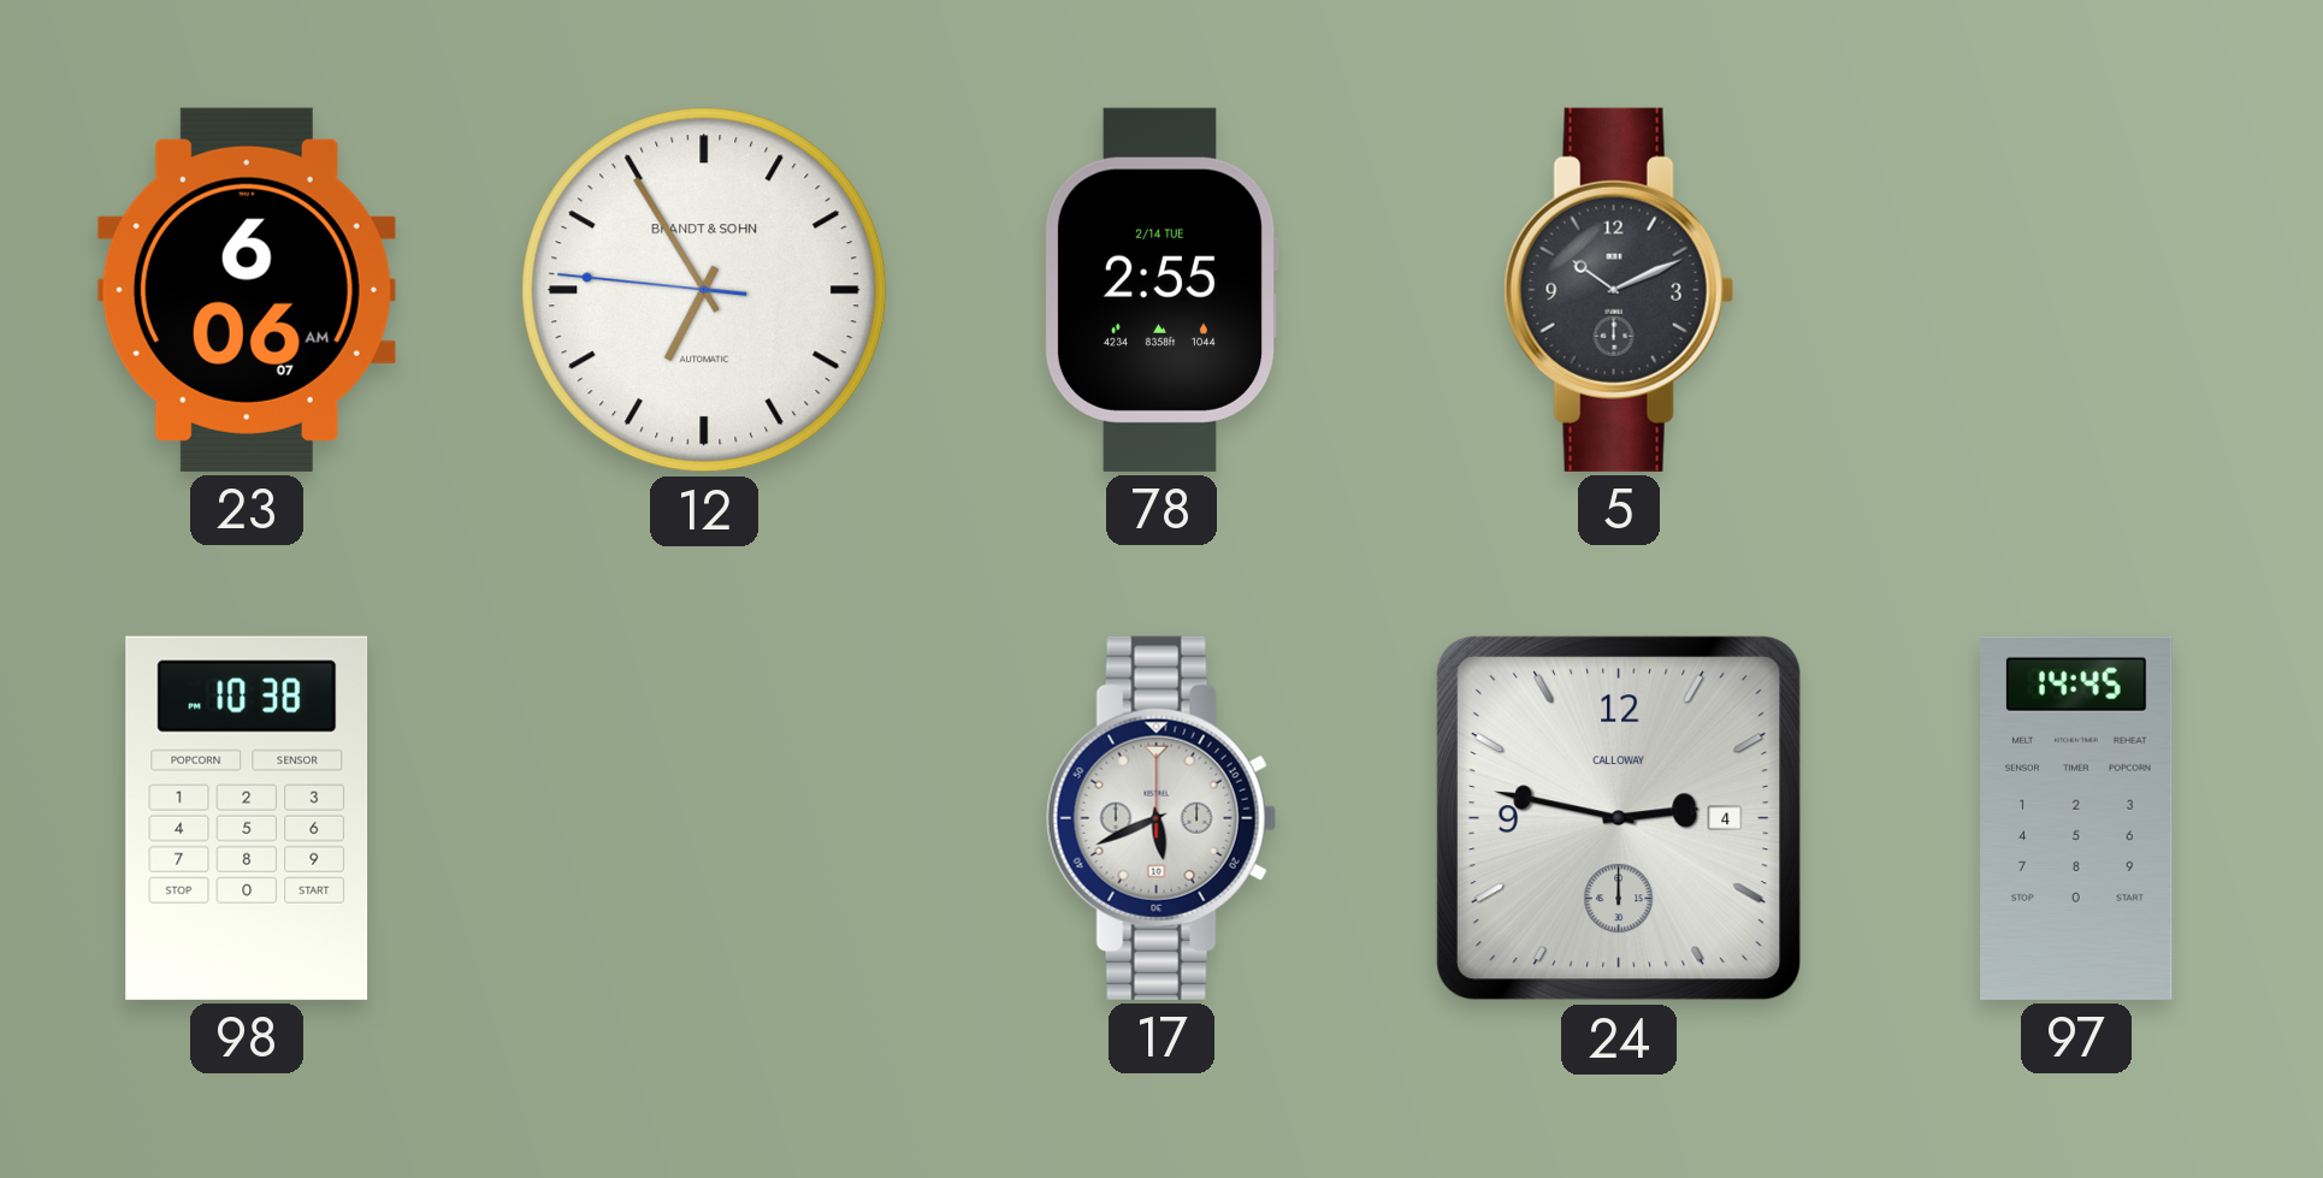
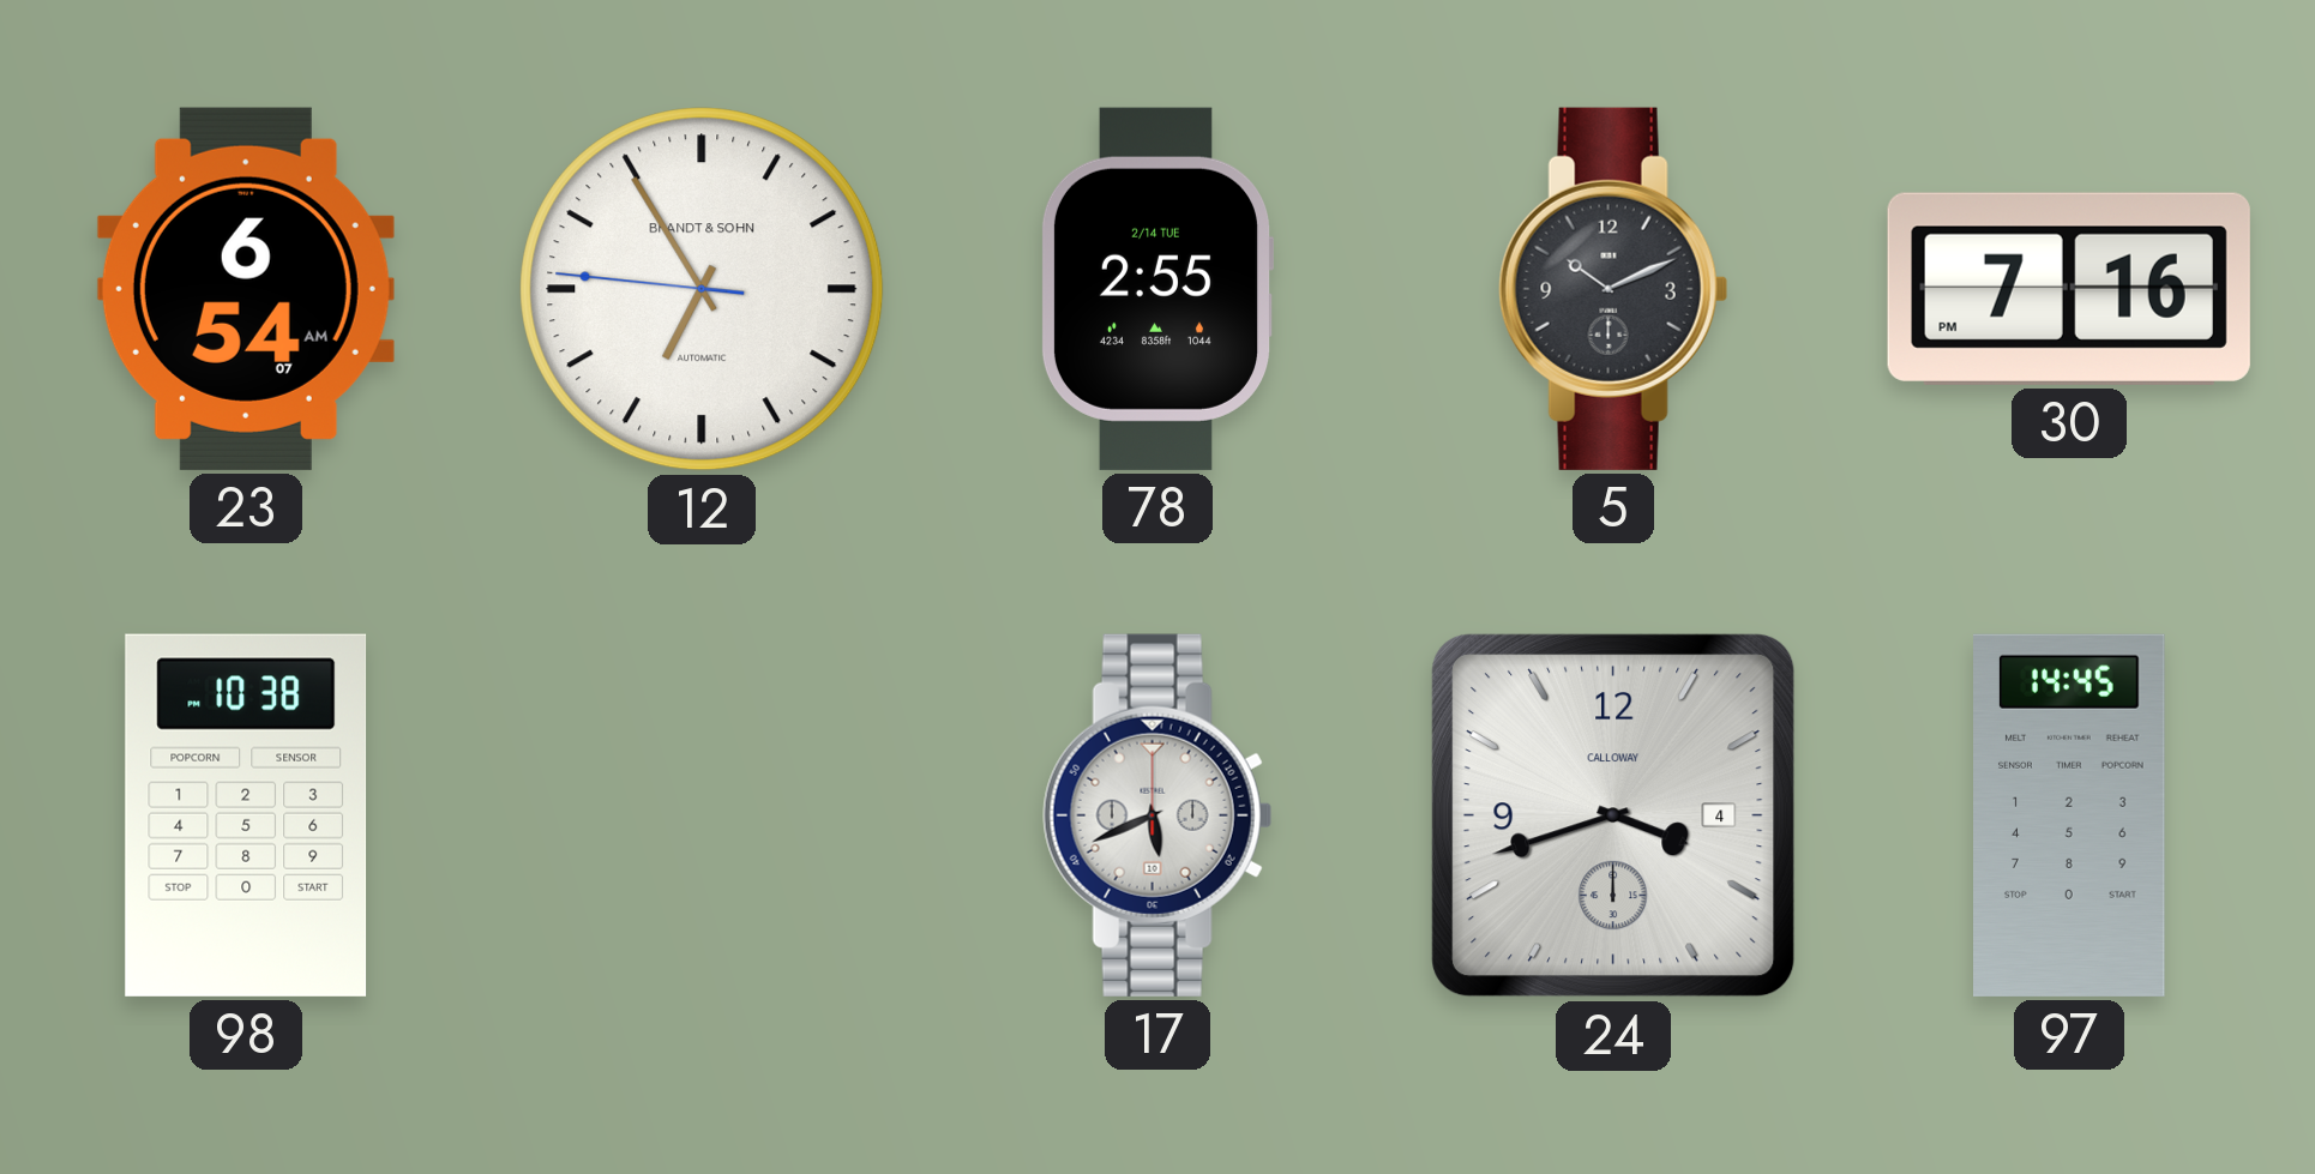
23: 6:06 -> 6:54 (246, 289)
30: none -> 7:16 (2069, 289)
24: 2:47 -> 3:42 (1613, 815)
